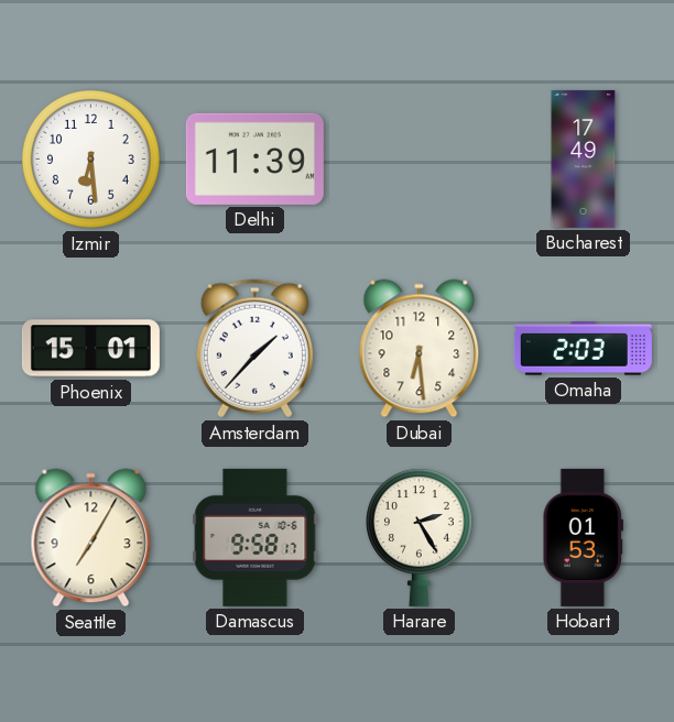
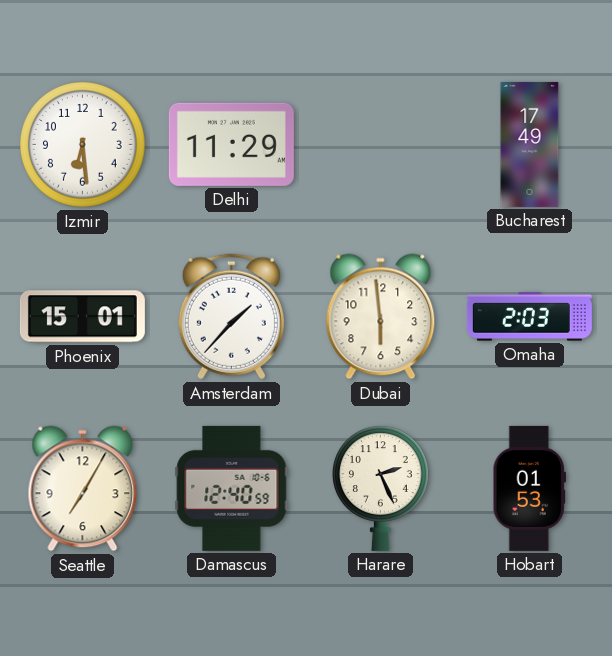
Delhi: 11:39 -> 11:29 (231, 144)
Dubai: 6:29 -> 5:59 (381, 317)
Damascus: 9:58 -> 12:40 (232, 488)
Harare: 2:25 -> 2:26 (380, 488)
